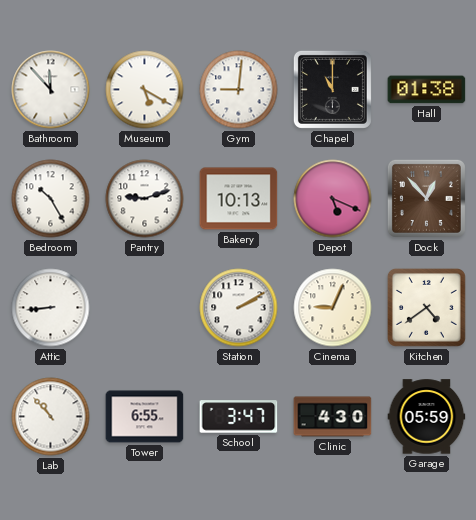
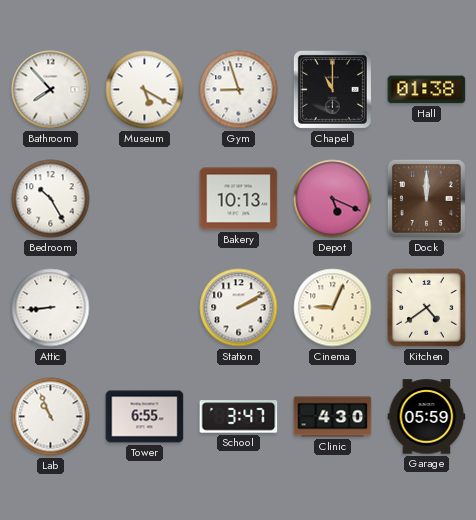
Bathroom: 11:53 -> 7:53 (51, 90)
Gym: 9:01 -> 8:57 (239, 90)
Pantry: 9:12 -> none (145, 199)
Dock: 12:53 -> 12:00 (426, 198)
Lab: 10:53 -> 10:56 (51, 417)
